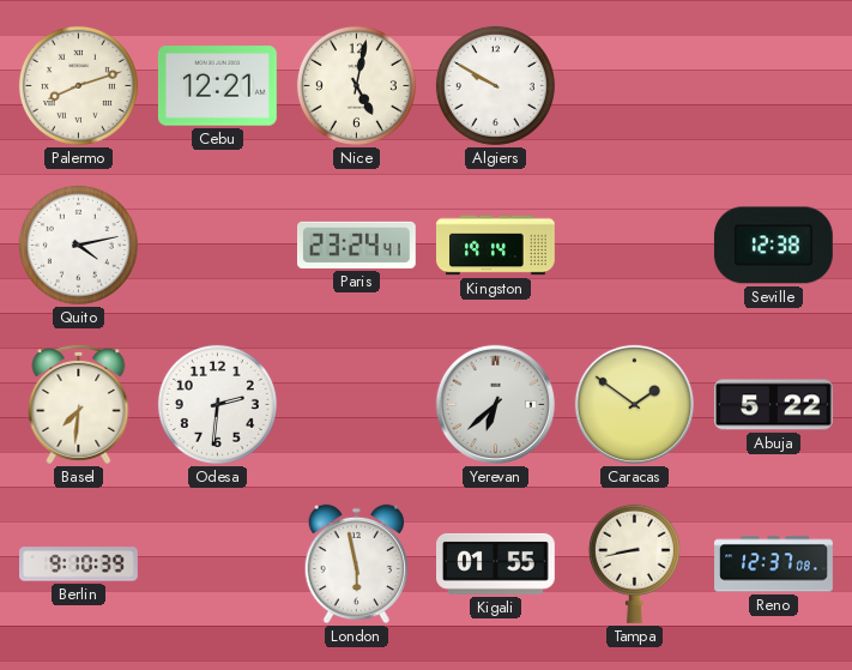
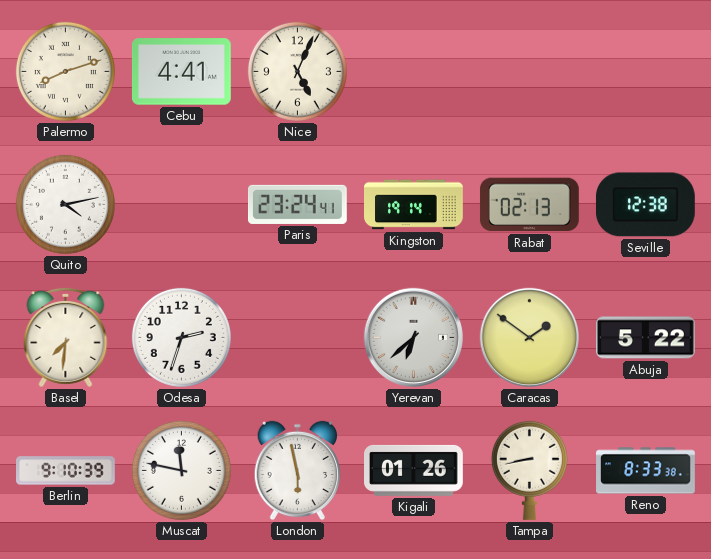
Cebu: 12:21 -> 4:41 (182, 72)
Nice: 5:02 -> 5:04 (297, 71)
Algiers: 9:50 -> none (495, 85)
Rabat: none -> 02:13 (529, 205)
Odesa: 2:31 -> 2:33 (181, 337)
Muscat: none -> 11:47 (181, 470)
Kigali: 01:55 -> 01:26 (414, 470)
Reno: 12:37 -> 8:33 (646, 471)
